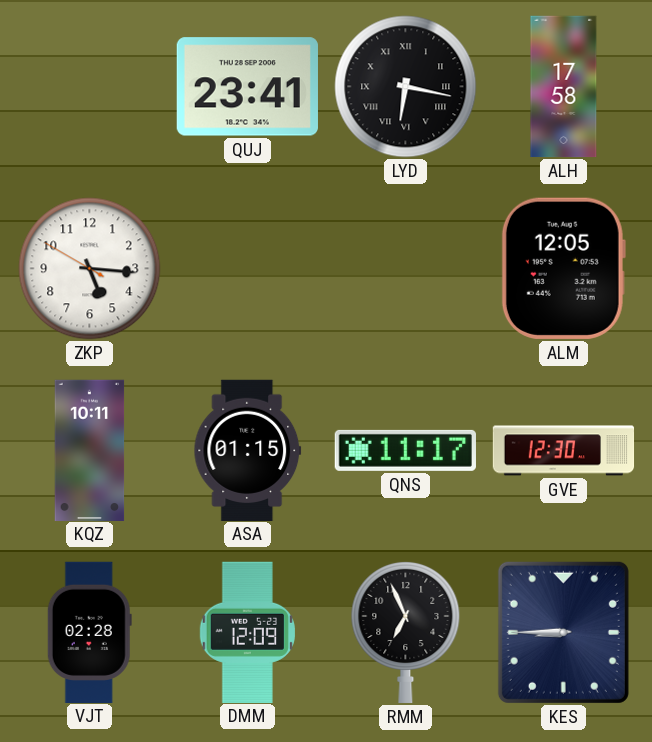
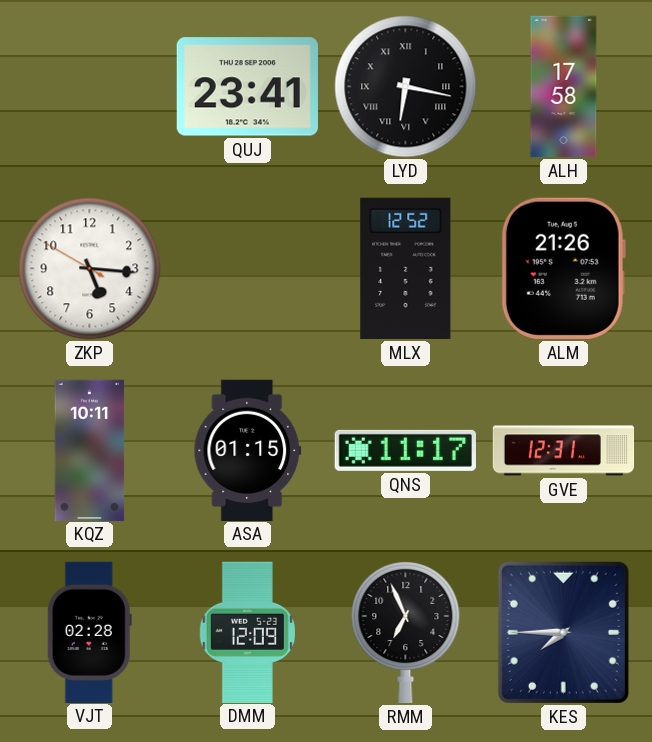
MLX: none -> 12:52 (406, 268)
ALM: 12:05 -> 21:26 (563, 268)
GVE: 12:30 -> 12:31 (564, 451)
KES: 8:45 -> 7:45 (563, 632)
